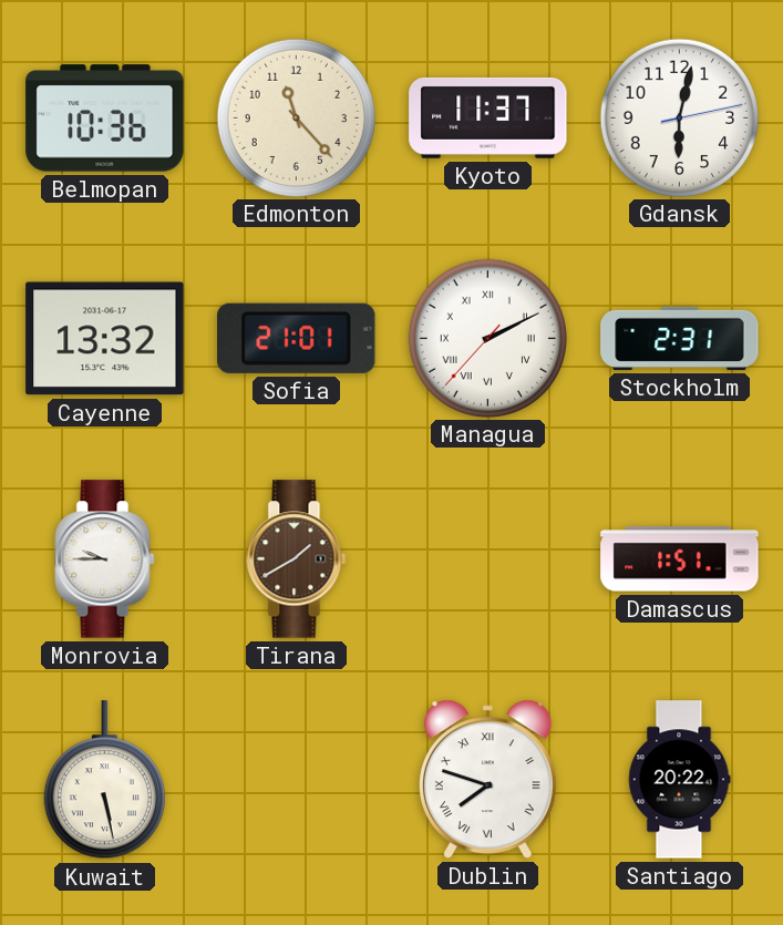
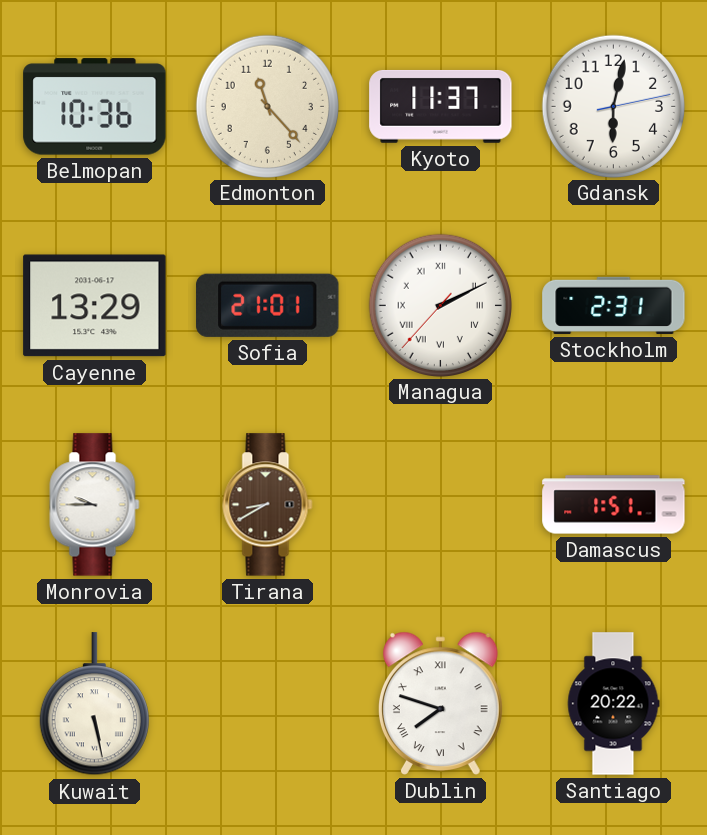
Cayenne: 13:32 -> 13:29 (95, 306)
Tirana: 1:40 -> 8:40 (268, 505)
